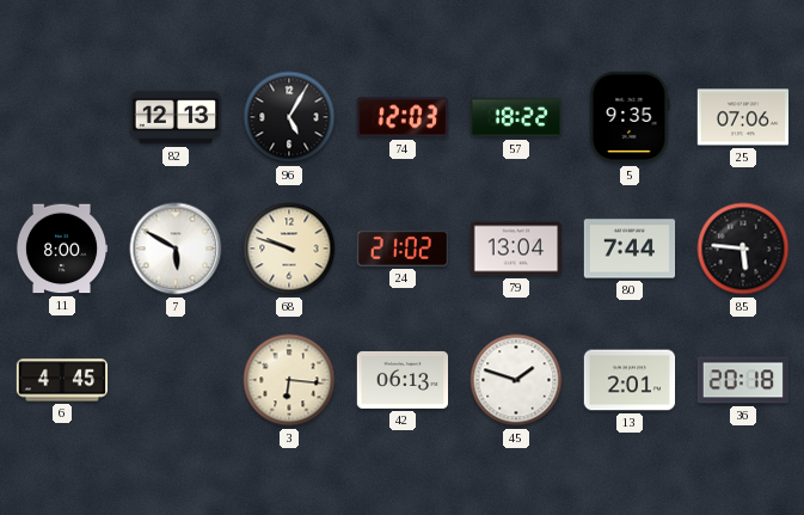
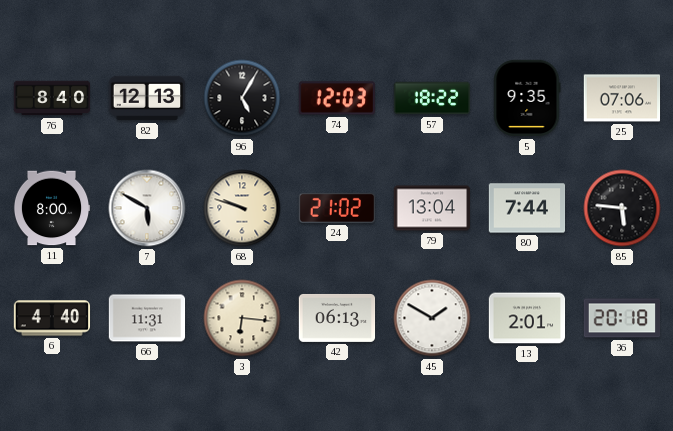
76: none -> 8:40 (52, 98)
6: 4:45 -> 4:40 (52, 318)
66: none -> 11:31 (147, 318)
45: 1:48 -> 1:50 (432, 318)
